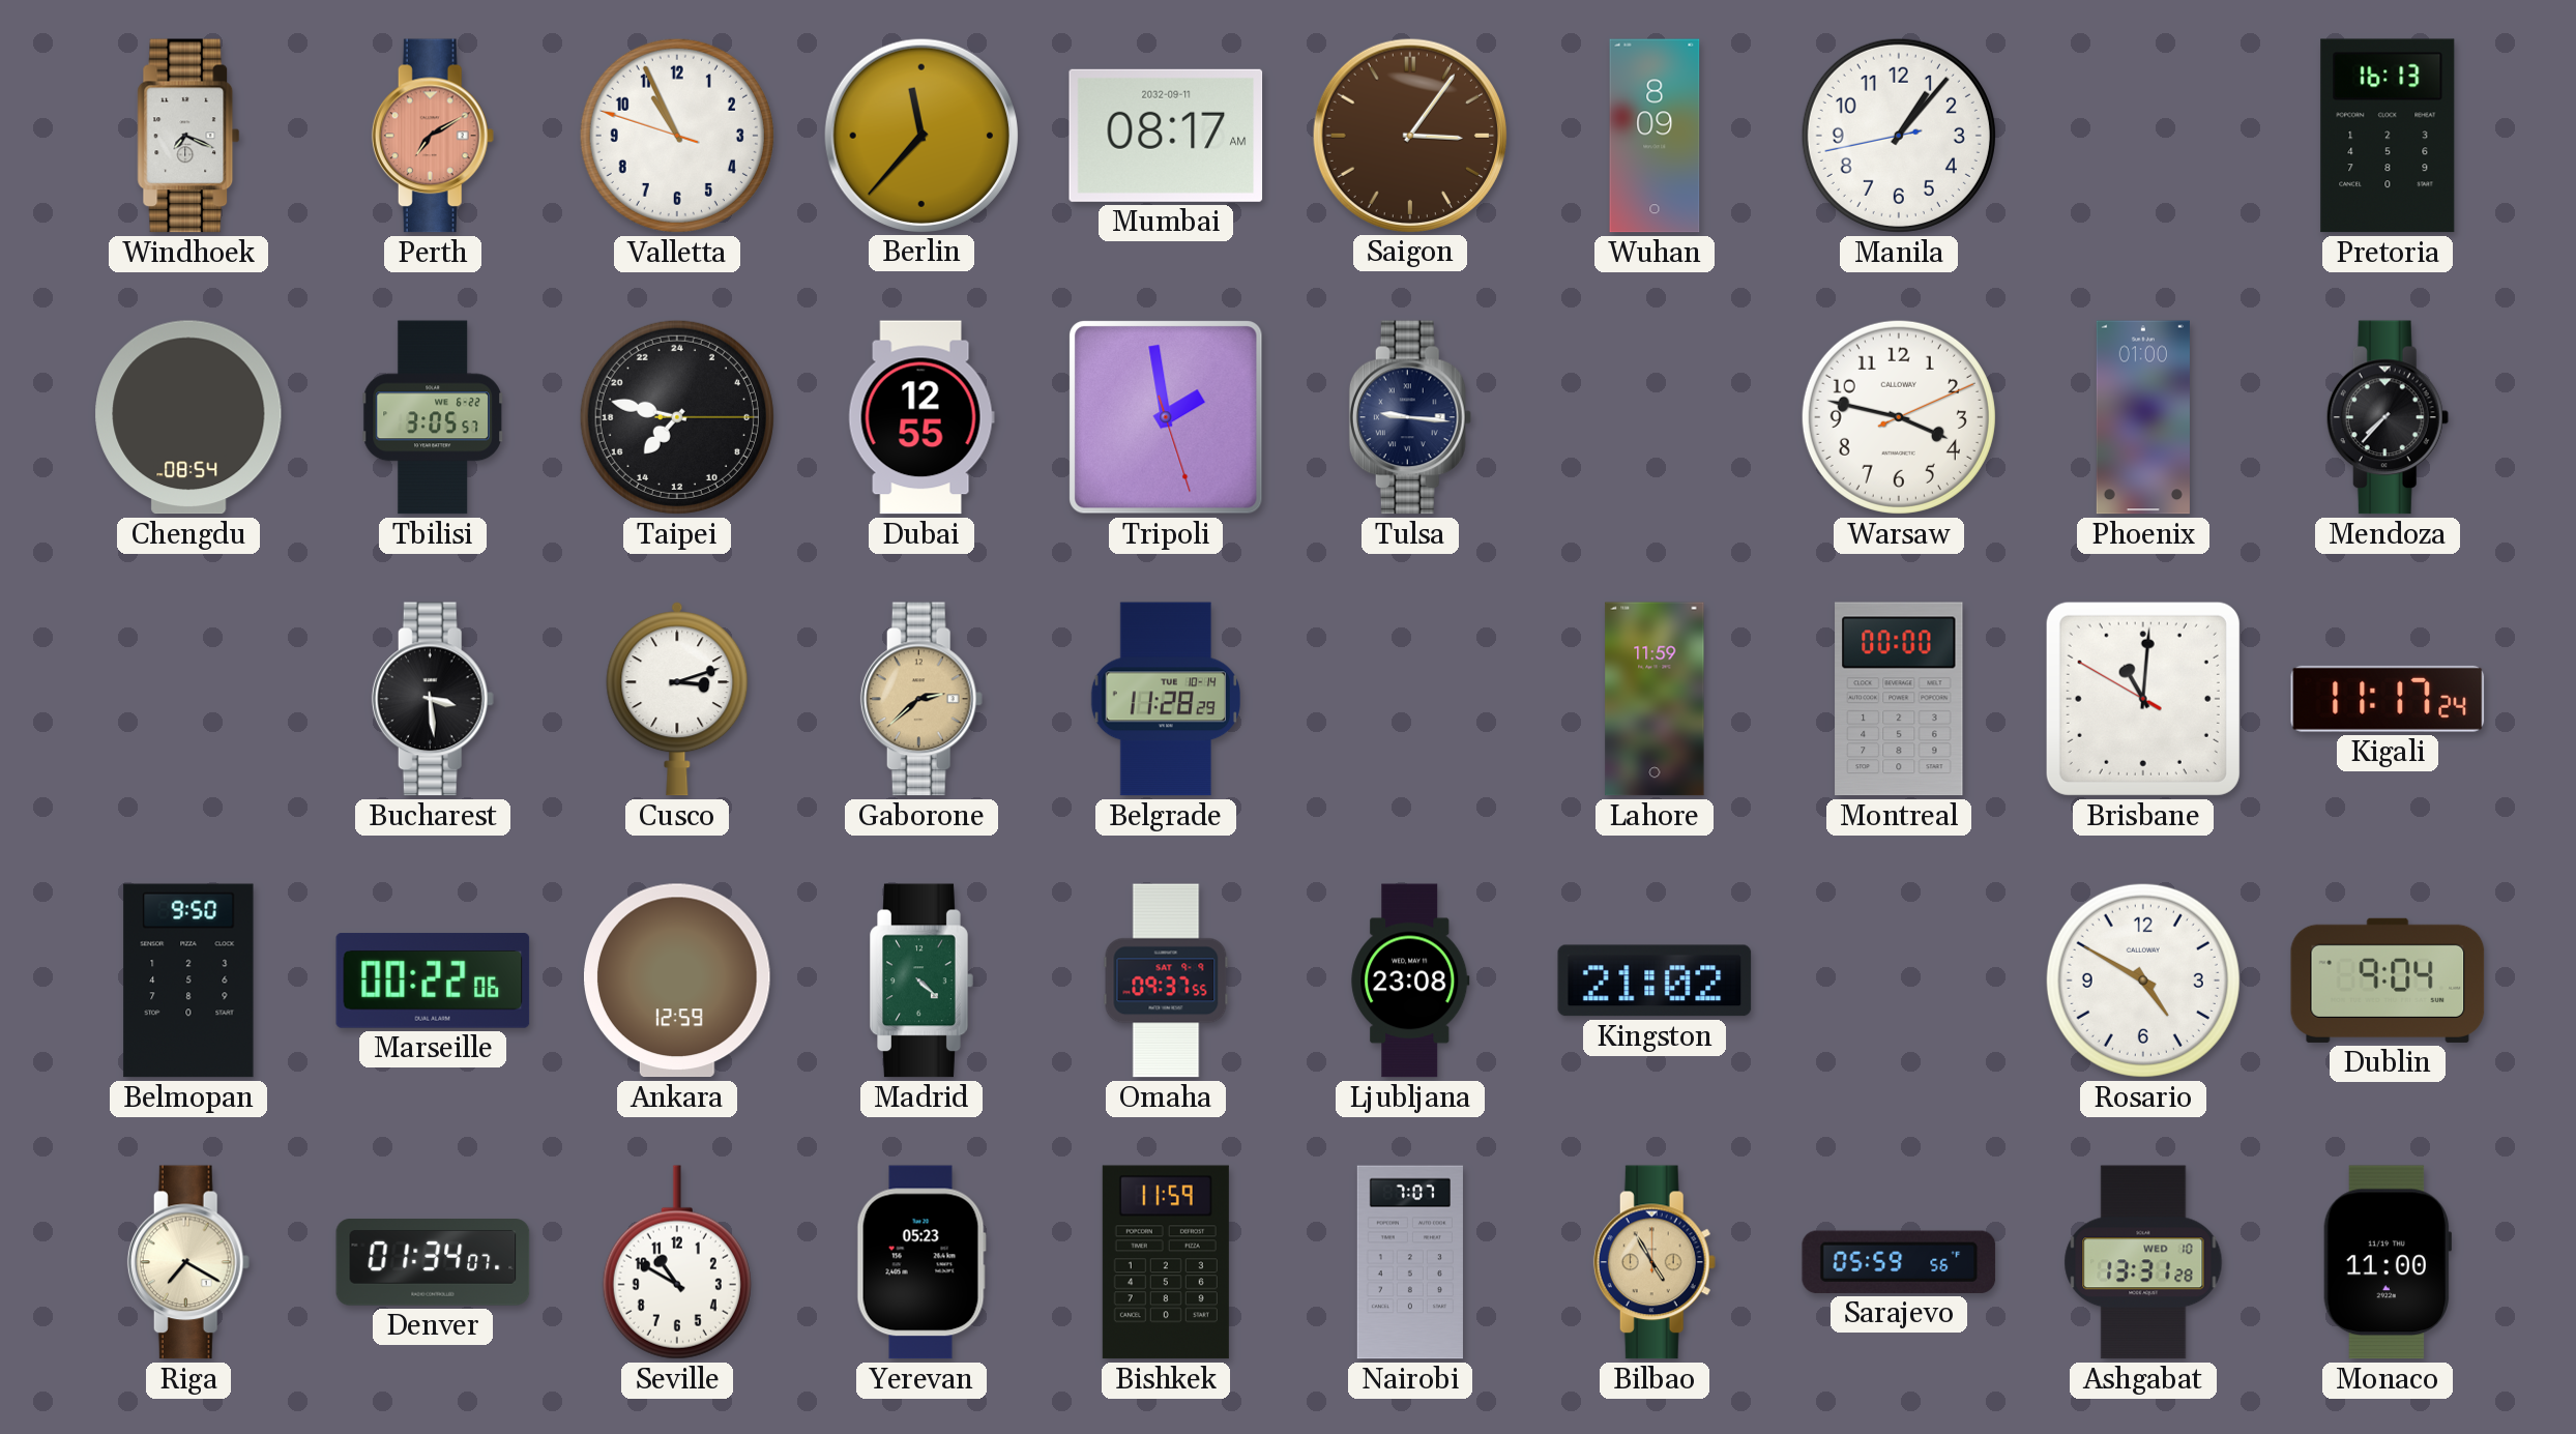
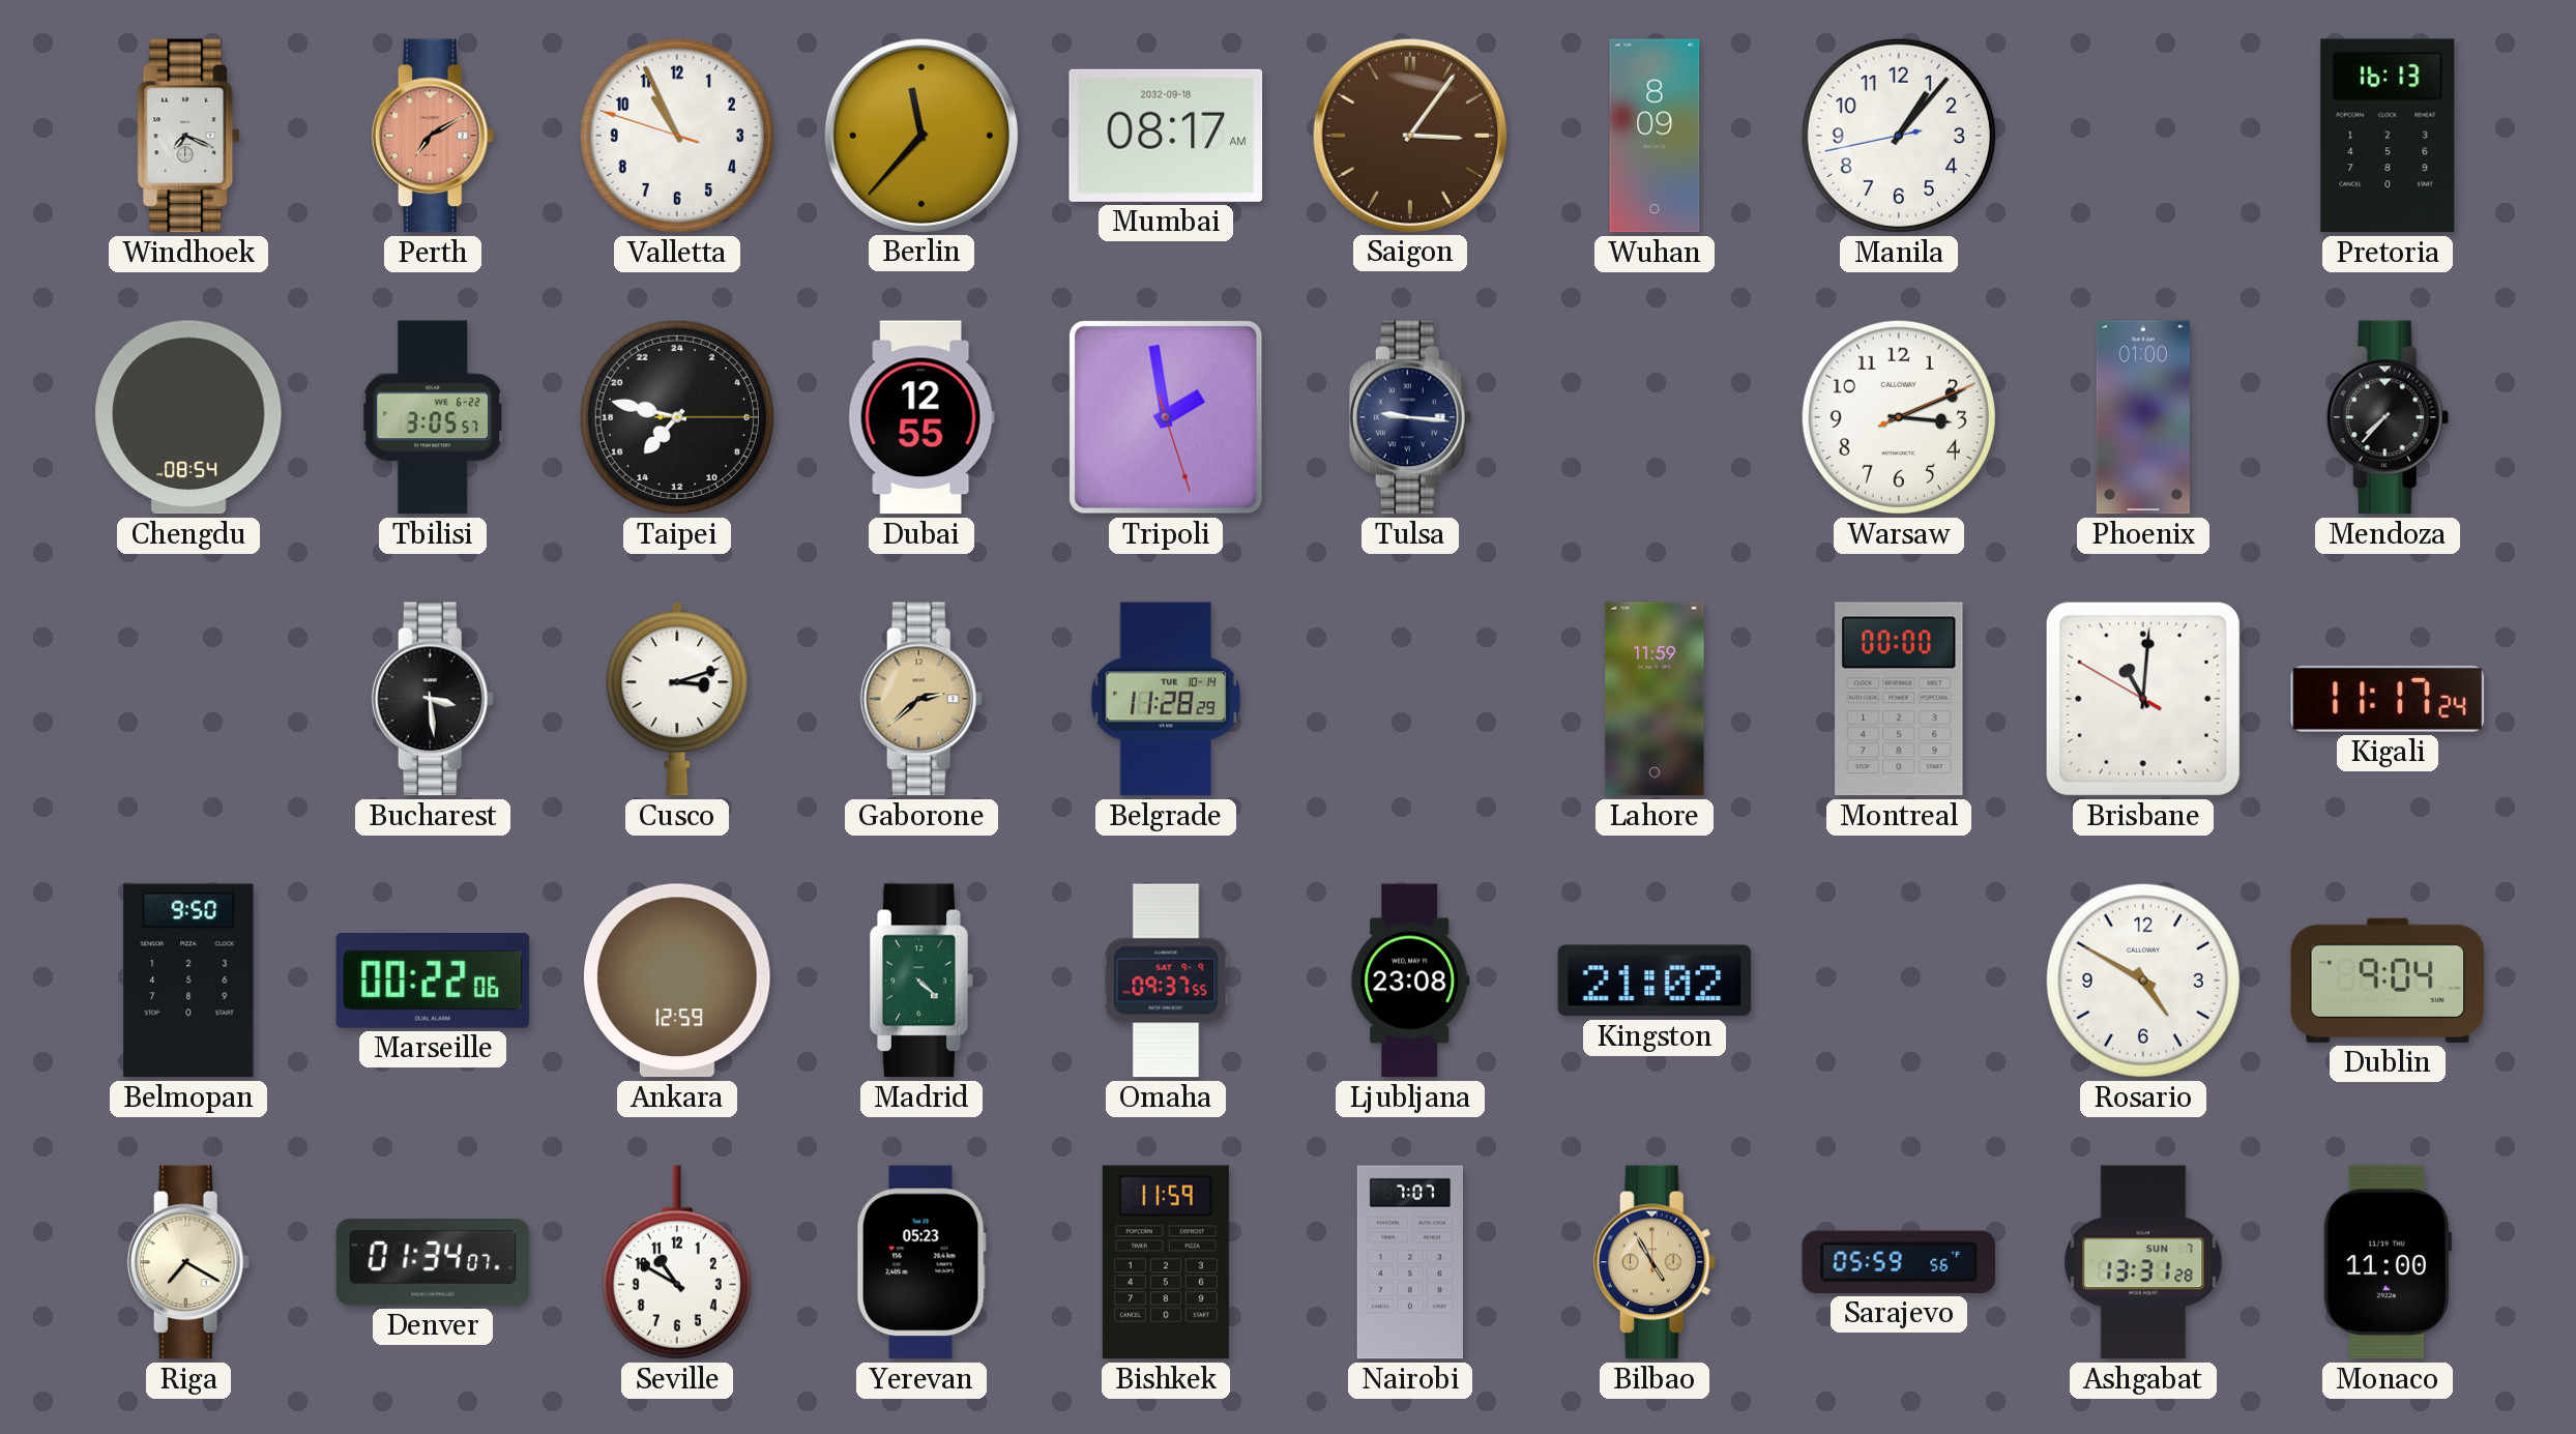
Mumbai date: 2032-09-11 -> 2032-09-18 (1166, 136)
Warsaw: 3:47 -> 3:11 (1899, 417)
Ashgabat date: WED 10 -> SUN 7 (2143, 1262)
